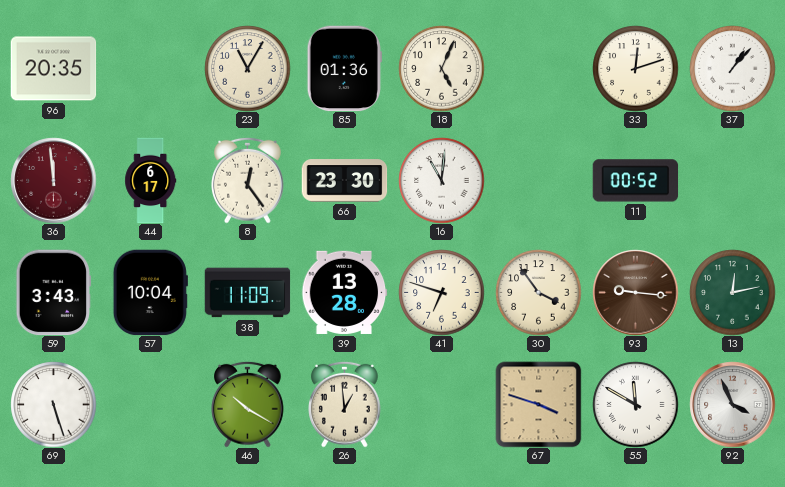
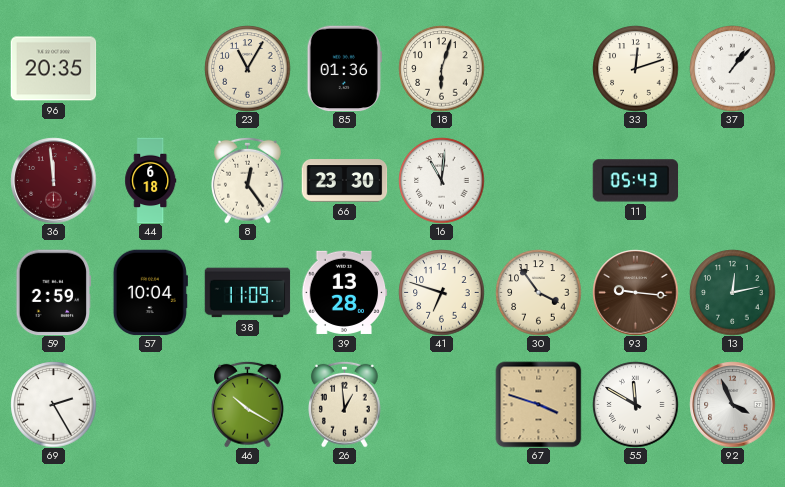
18: 5:04 -> 6:03 (441, 68)
44: 6:17 -> 6:18 (151, 180)
11: 00:52 -> 05:43 (635, 181)
59: 3:43 -> 2:59 (53, 292)
69: 5:27 -> 2:25 (53, 404)
